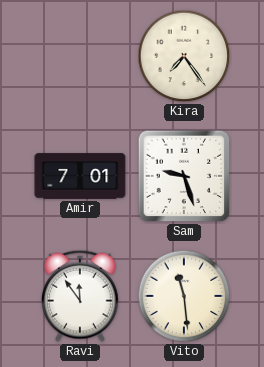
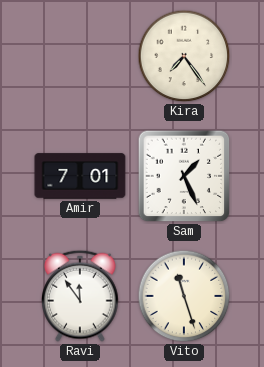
Sam: 9:27 -> 1:26 (184, 176)
Vito: 11:29 -> 11:27 (184, 296)
